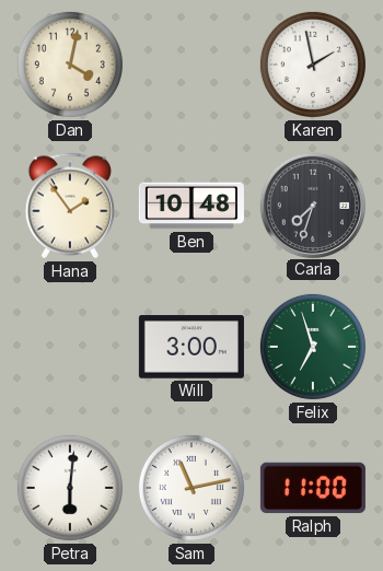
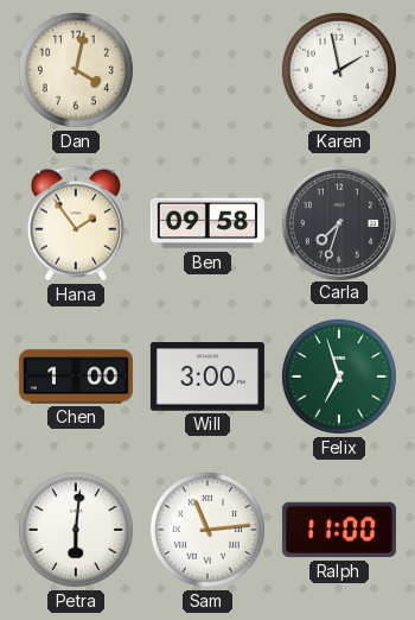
Ben: 10:48 -> 09:58 (207, 223)
Chen: none -> 1:00 (76, 377)
Sam: 11:13 -> 11:14 (207, 530)
